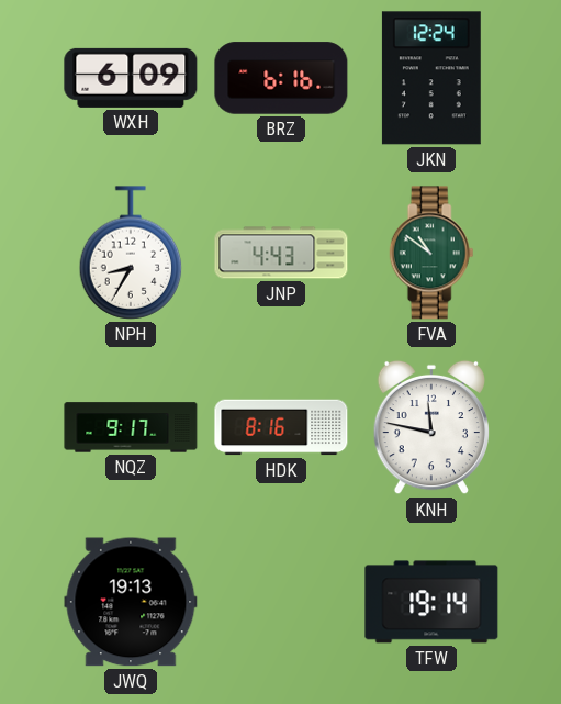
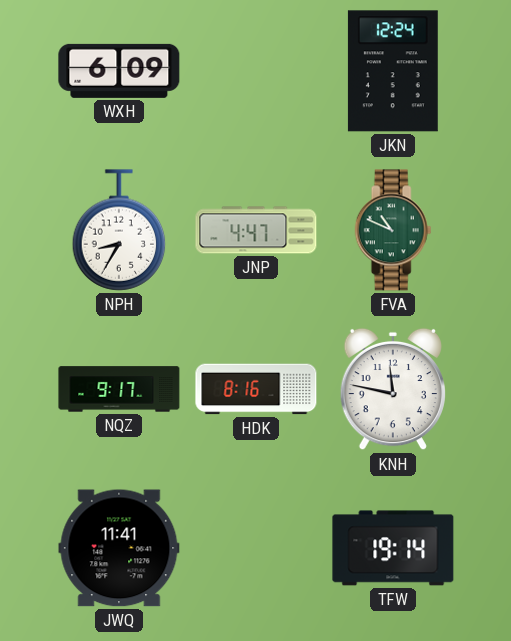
BRZ: 6:16 -> none (281, 78)
JNP: 4:43 -> 4:47 (256, 230)
FVA: 10:51 -> 10:49 (393, 230)
JWQ: 19:13 -> 11:41 (119, 548)
